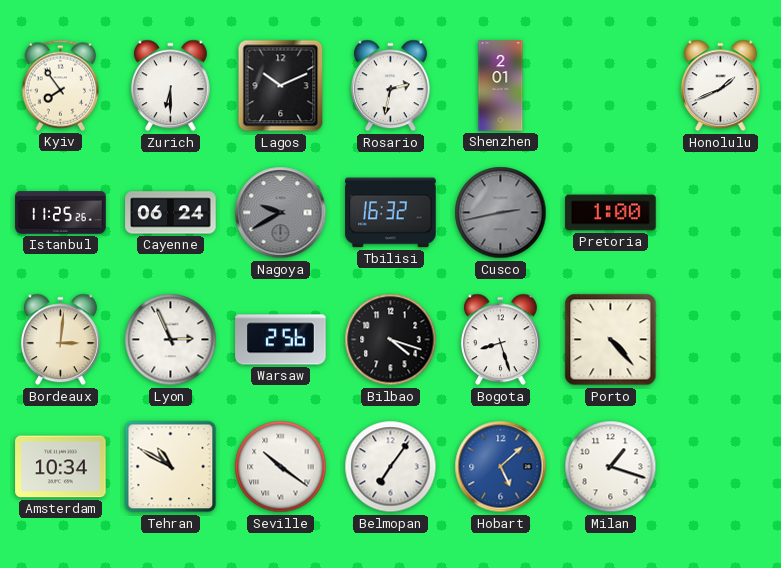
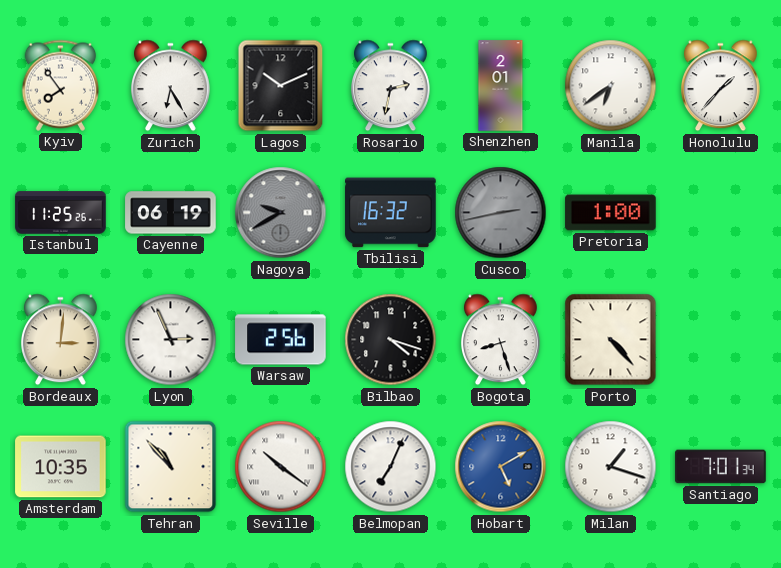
Zurich: 6:30 -> 6:25 (170, 86)
Manila: none -> 6:39 (611, 86)
Honolulu: 1:41 -> 1:37 (720, 86)
Cayenne: 06:24 -> 06:19 (171, 213)
Amsterdam: 10:34 -> 10:35 (61, 467)
Tehran: 10:50 -> 10:53 (171, 467)
Belmopan: 7:06 -> 7:04 (391, 467)
Hobart: 5:08 -> 5:10 (501, 467)
Santiago: none -> 7:01 (721, 467)
